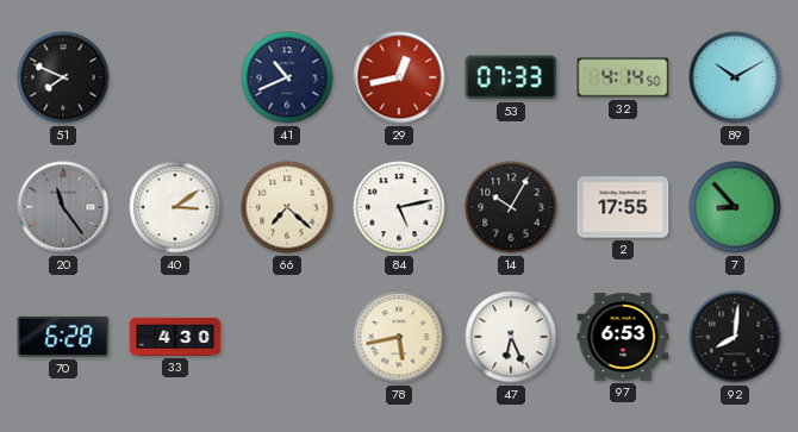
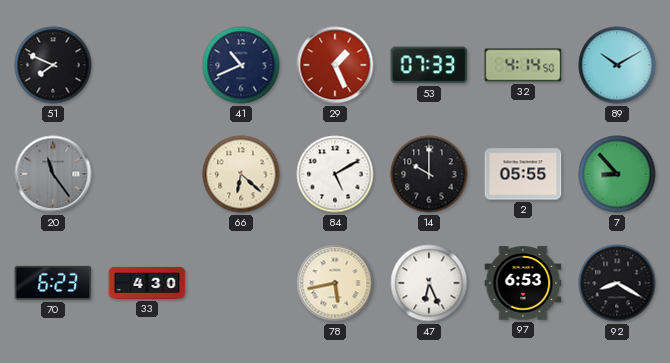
29: 12:43 -> 1:26 (335, 65)
40: 3:09 -> none (175, 207)
66: 7:22 -> 6:22 (241, 174)
84: 5:13 -> 5:10 (335, 174)
14: 10:05 -> 10:00 (429, 174)
2: 17:55 -> 05:55 (523, 174)
70: 6:28 -> 6:23 (53, 283)
92: 8:01 -> 8:20 (617, 283)
